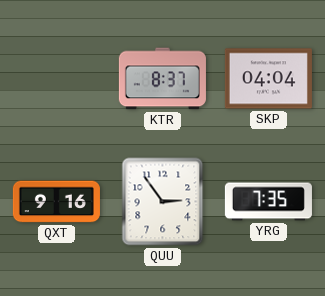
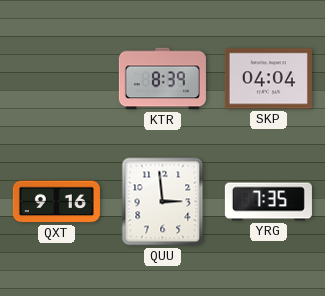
KTR: 8:37 -> 8:39 (162, 79)
QUU: 2:54 -> 2:59 (163, 202)
